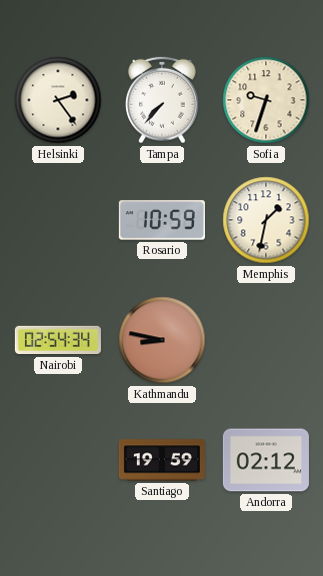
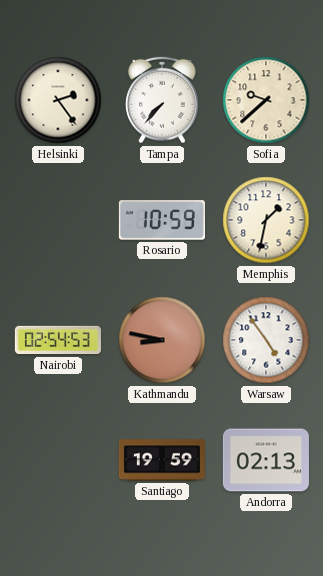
Sofia: 9:33 -> 9:38 (266, 100)
Nairobi: 02:54:34 -> 02:54:53 (58, 340)
Warsaw: none -> 4:54 (266, 340)
Andorra: 02:12 -> 02:13 (266, 460)
